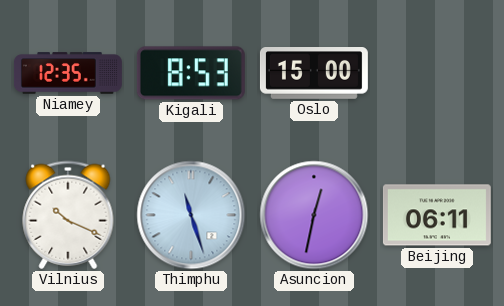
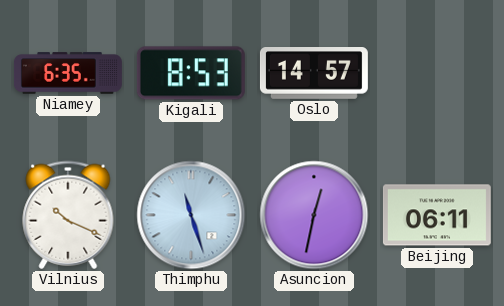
Niamey: 12:35 -> 6:35 (68, 73)
Oslo: 15:00 -> 14:57 (314, 74)
